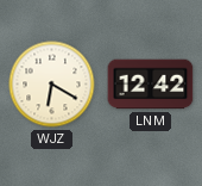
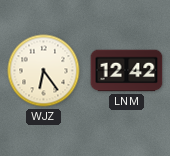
WJZ: 6:20 -> 6:24 (44, 71)
